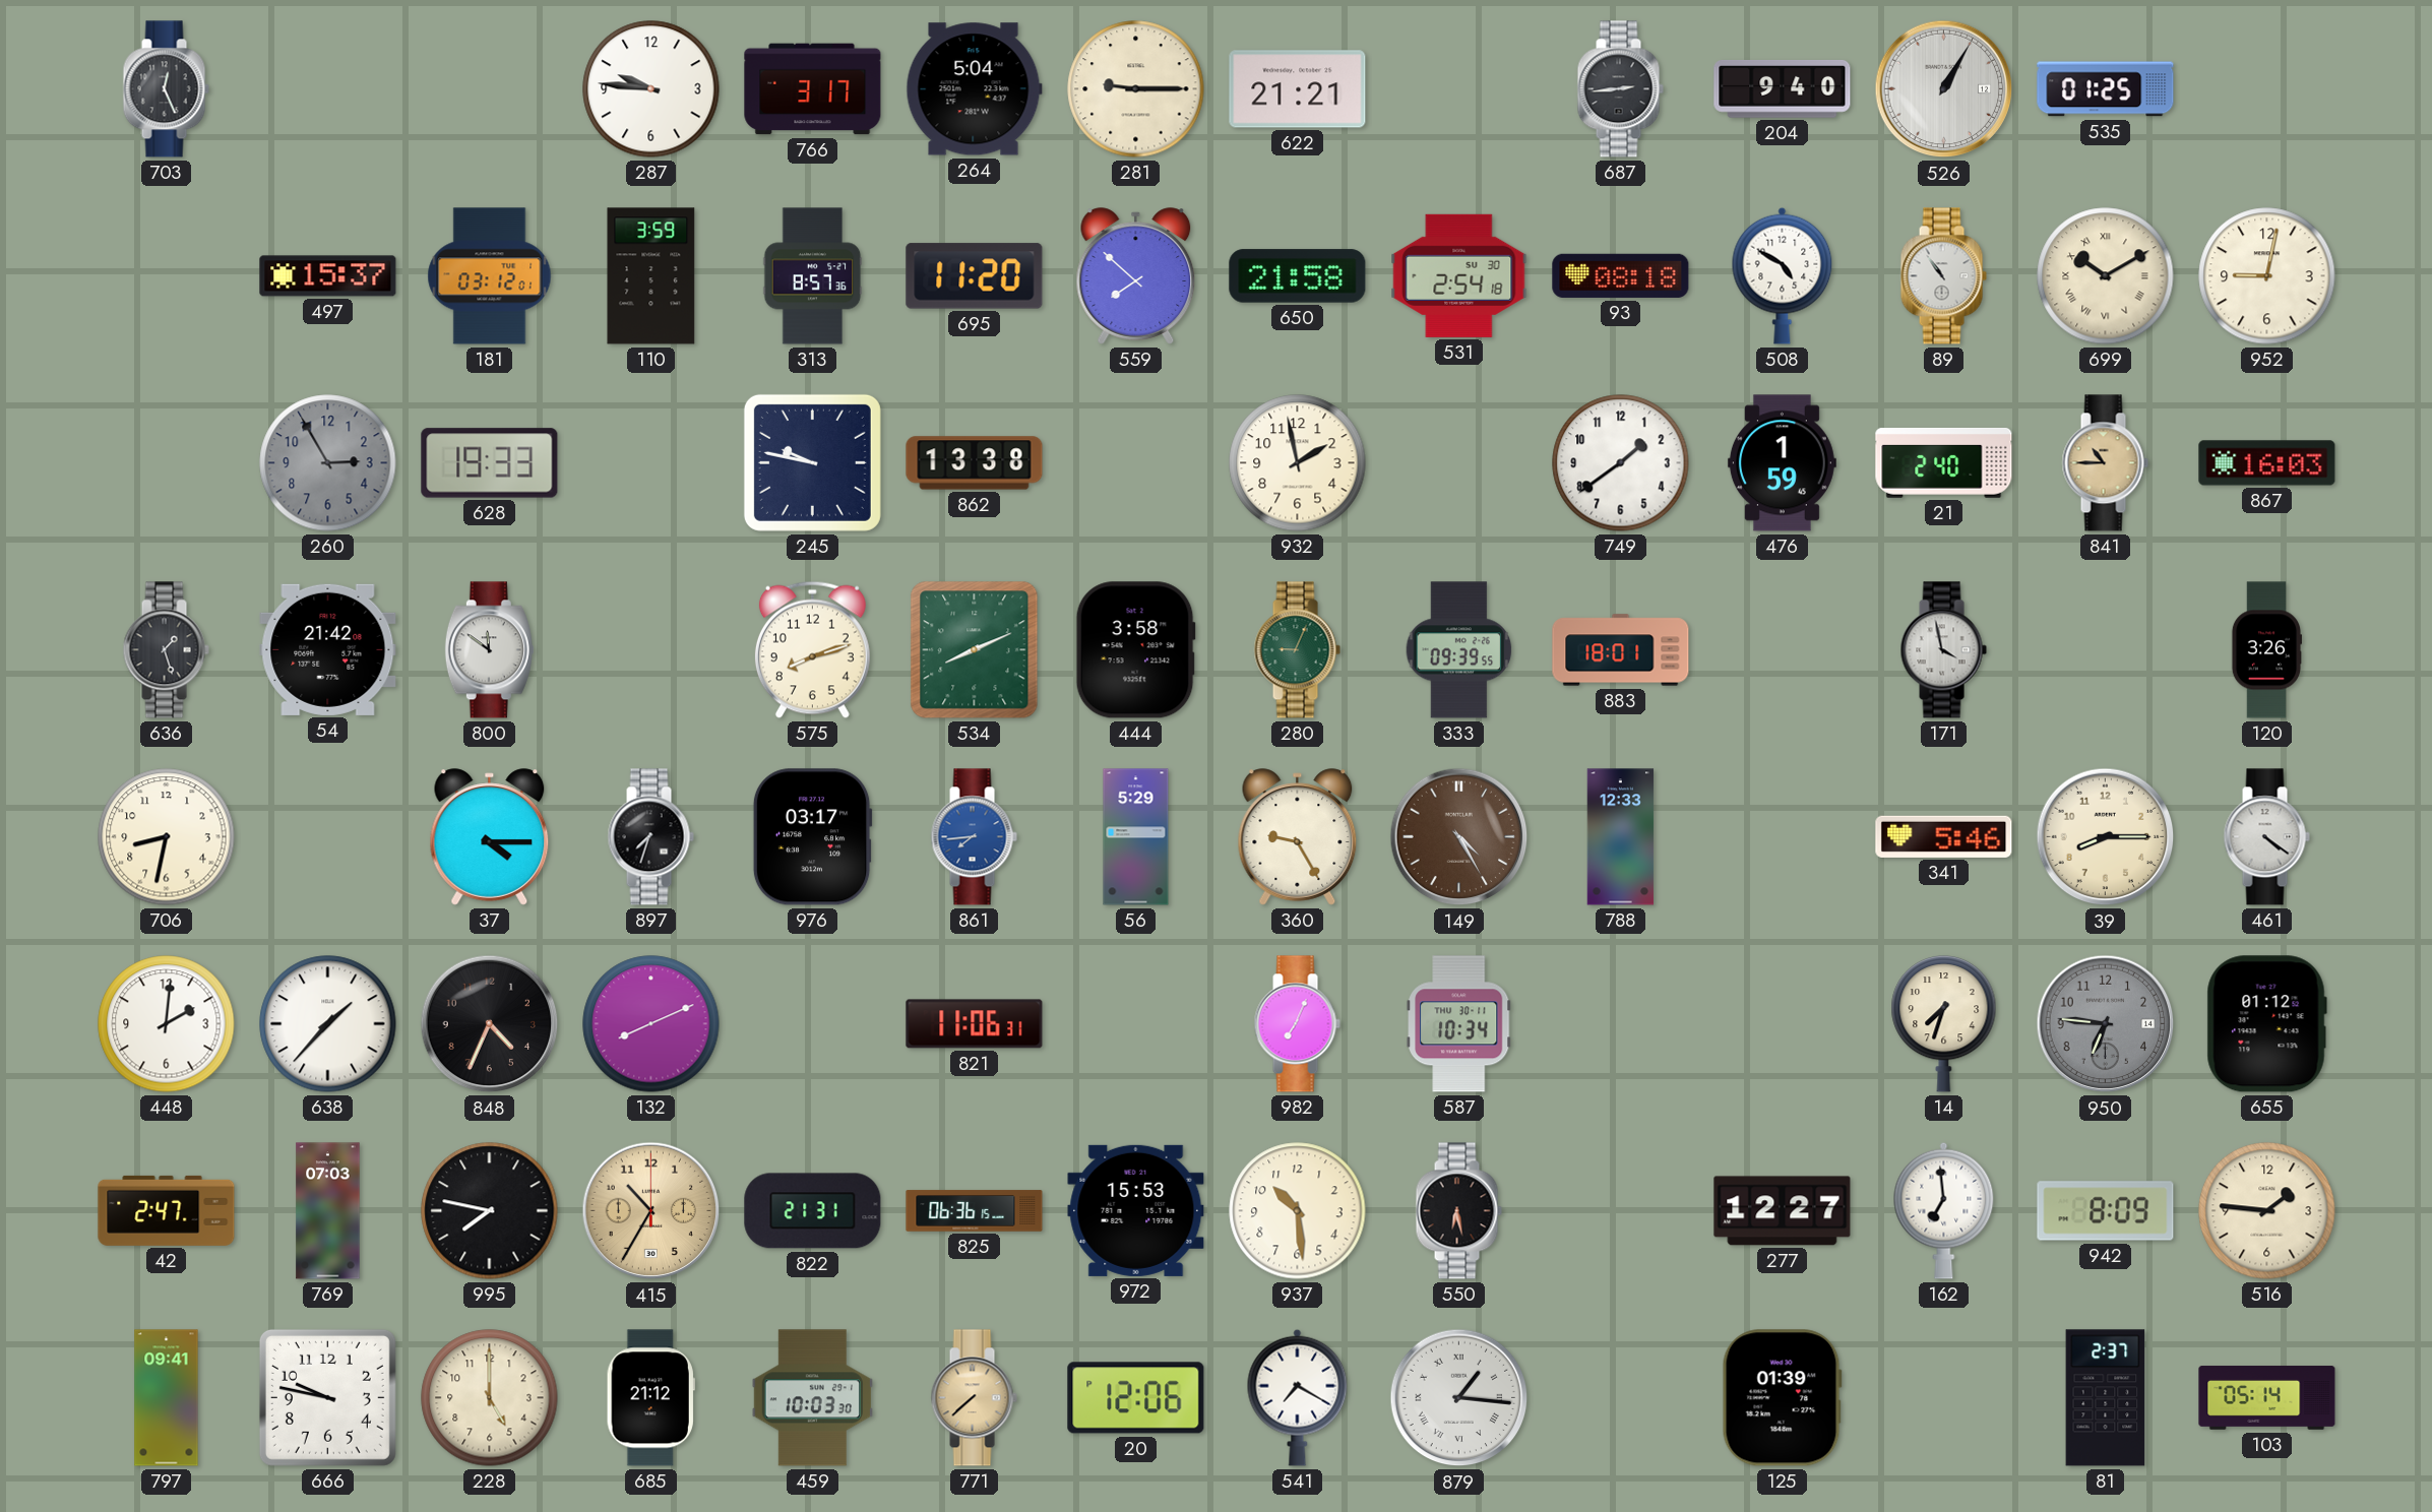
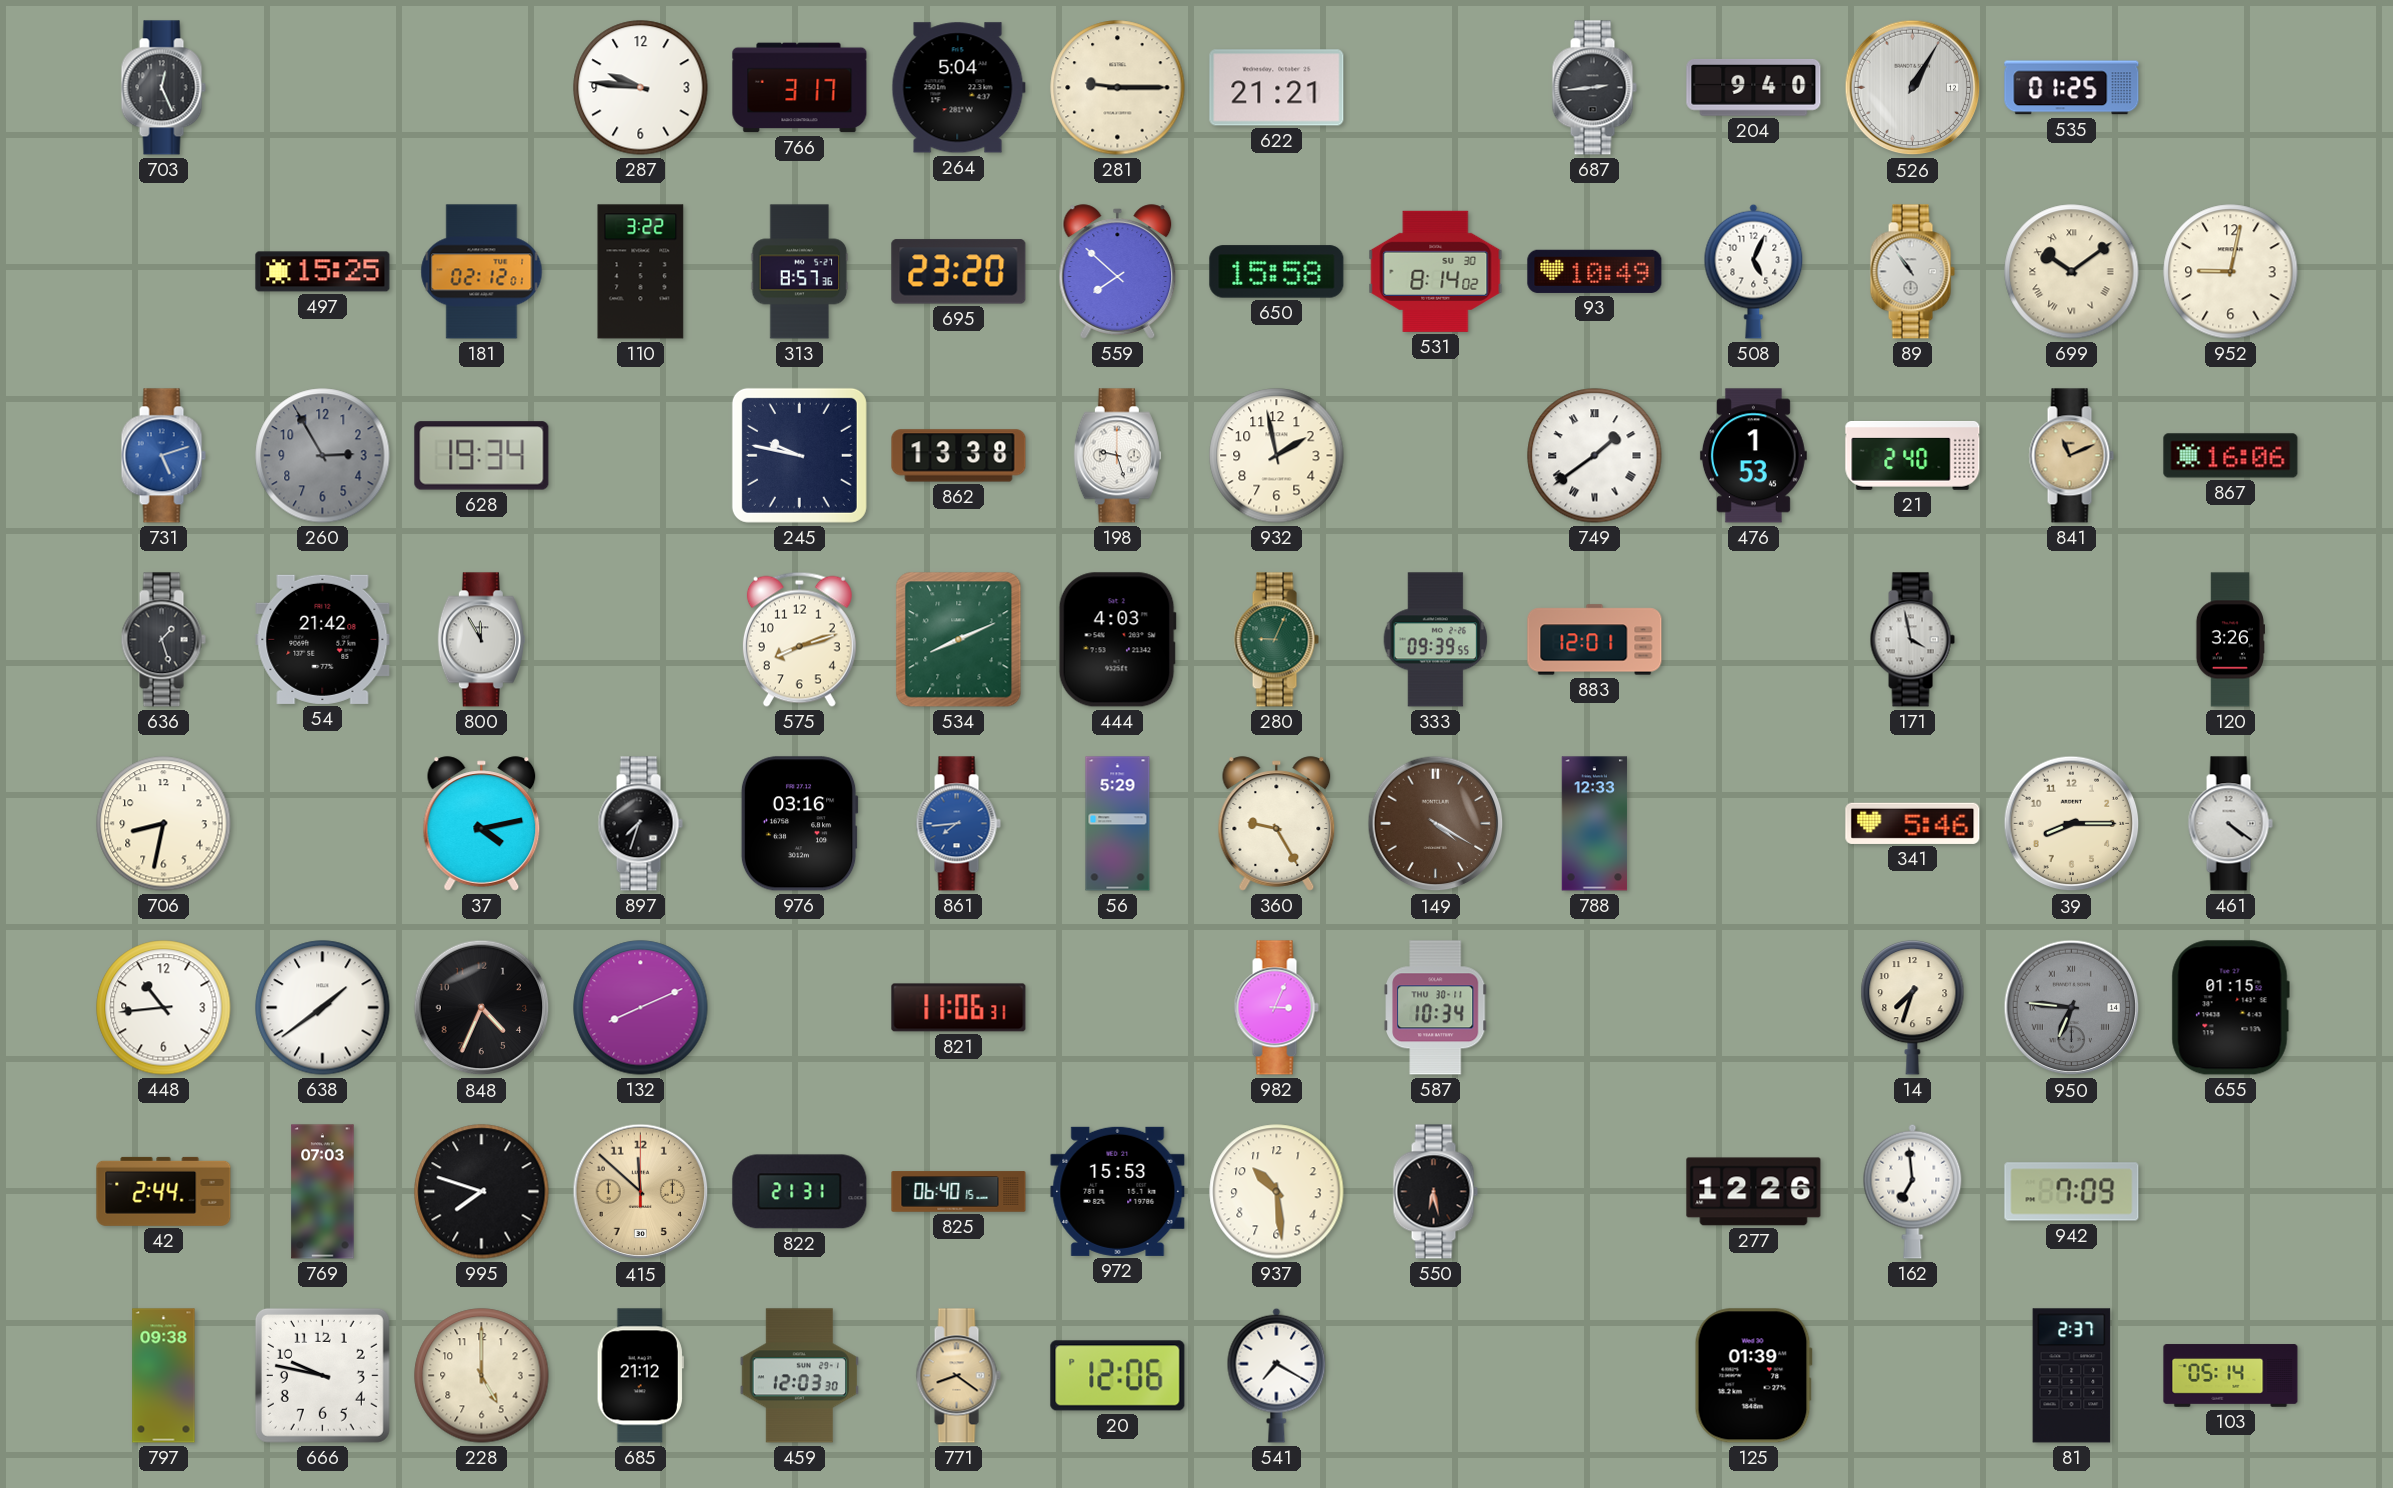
497: 15:37 -> 15:25 (323, 272)
181: 03:12 -> 02:12 (482, 272)
110: 3:59 -> 3:22 (641, 272)
695: 11:20 -> 23:20 (959, 272)
650: 21:58 -> 15:58 (1277, 272)
531: 2:54 -> 8:14 (1436, 271)
93: 08:18 -> 10:49 (1595, 271)
508: 4:50 -> 5:04 (1754, 271)
699: 10:10 -> 10:09 (2072, 272)
731: none -> 5:12 (163, 456)
628: 19:33 -> 19:34 (482, 456)
198: none -> 9:27 (1117, 456)
749 numerals: Arabic -> Roman (1595, 456)
476: 1:59 -> 1:53 (1753, 456)
841: 10:45 -> 11:11 (2071, 456)
867: 16:03 -> 16:06 (2231, 456)
800: 11:51 -> 11:55 (481, 640)
444: 3:58 -> 4:03 (1117, 640)
883: 18:01 -> 12:01 (1595, 640)
37: 4:15 -> 4:13 (482, 824)
976: 03:17 -> 03:16 (799, 824)
149: 4:25 -> 4:20 (1436, 824)
448: 2:01 -> 10:44 (164, 1008)
638: 1:37 -> 1:39 (323, 1008)
982: 7:04 -> 3:04 (1276, 1008)
950 numerals: Arabic -> Roman (2072, 1008)
655: 01:12 -> 01:15 (2230, 1008)
42: 2:47 -> 2:44 (164, 1191)
995: 7:47 -> 7:48 (482, 1192)
415: 10:35 -> 11:52 (641, 1192)
825: 06:36 -> 06:40 (959, 1192)
277: 12:27 -> 12:26 (1754, 1192)
942: 8:09 -> 7:09 (2072, 1192)
516: 1:46 -> none (2267, 1211)
797: 09:41 -> 09:38 (164, 1376)
459: 10:03 -> 12:03 (799, 1376)
771: 7:38 -> 8:21 (958, 1376)
879: 1:16 -> none (1459, 1398)
